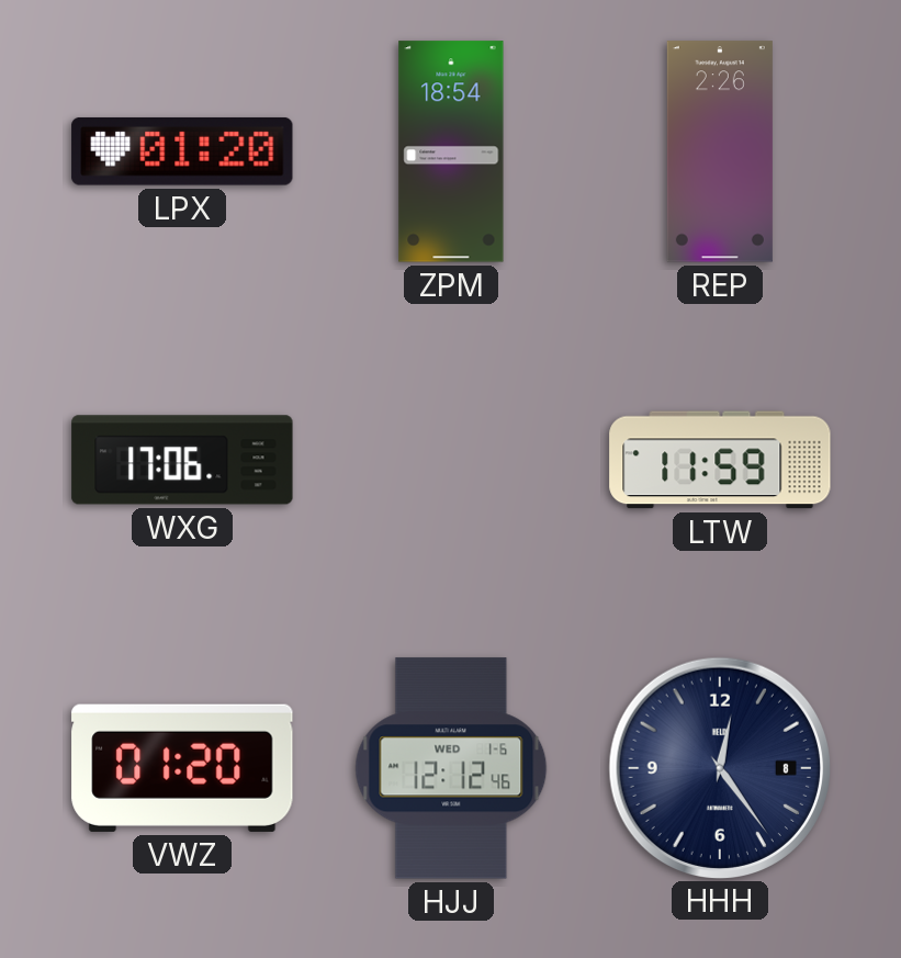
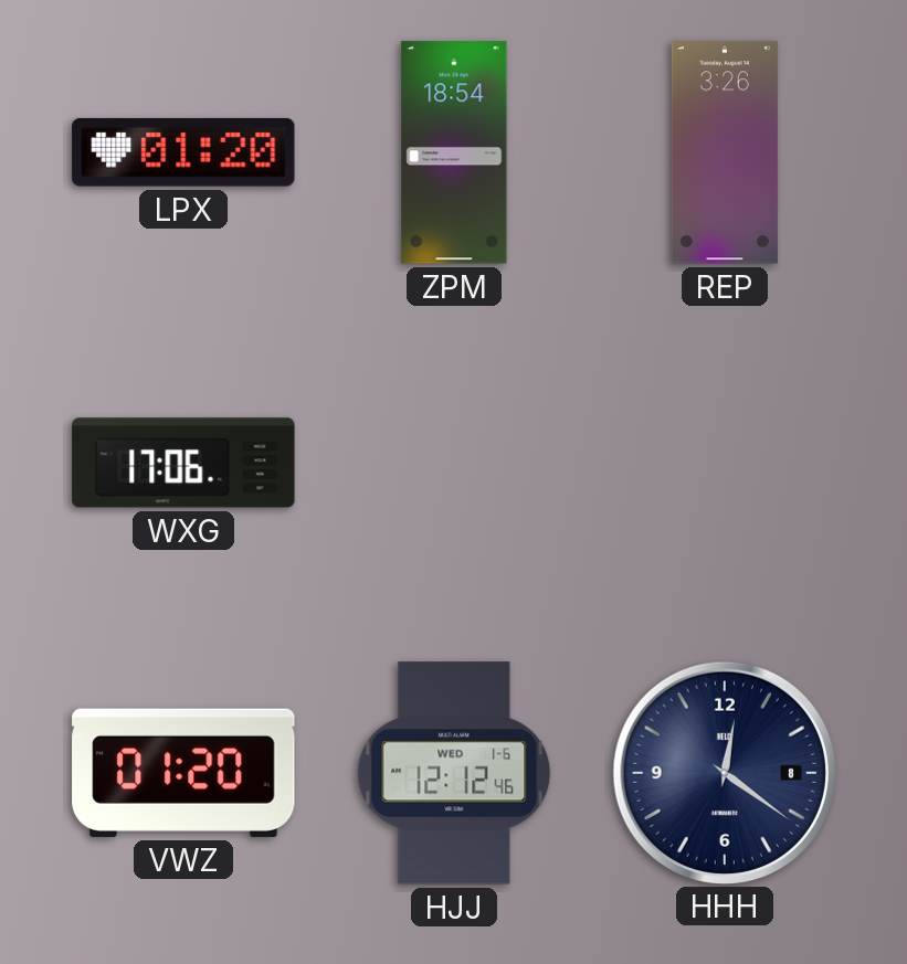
REP: 2:26 -> 3:26 (725, 152)
LTW: 11:59 -> none (720, 460)
HHH: 12:24 -> 12:21 (724, 772)
